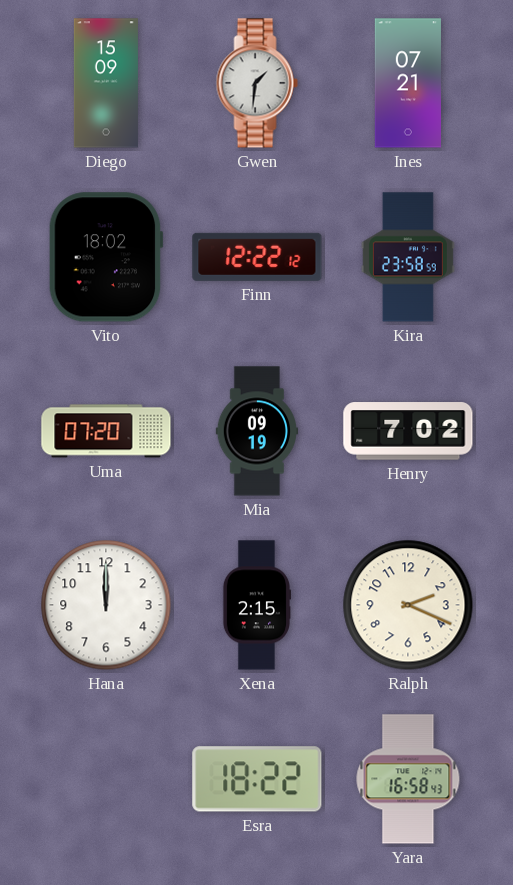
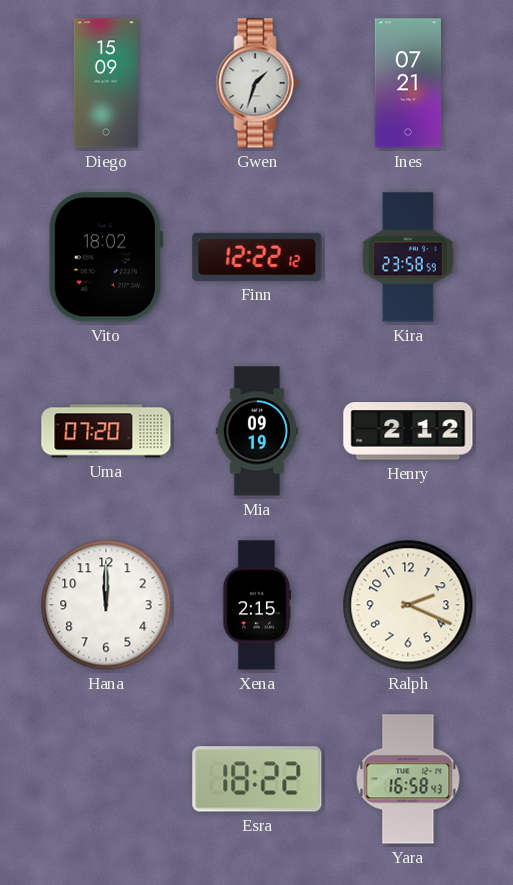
Gwen: 1:31 -> 1:33 (257, 83)
Henry: 7:02 -> 2:12 (408, 431)
